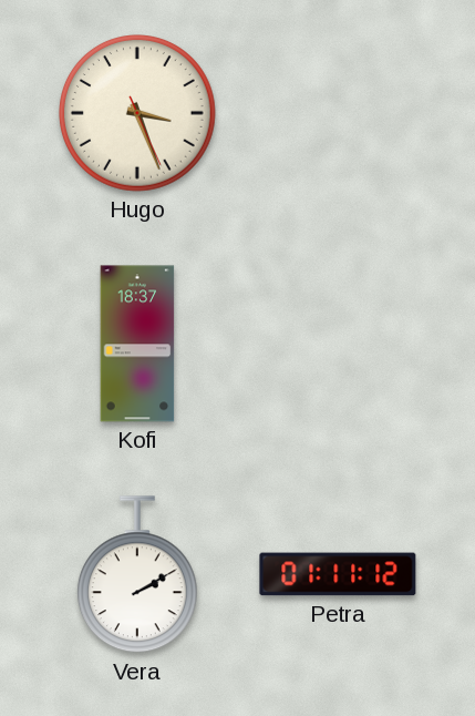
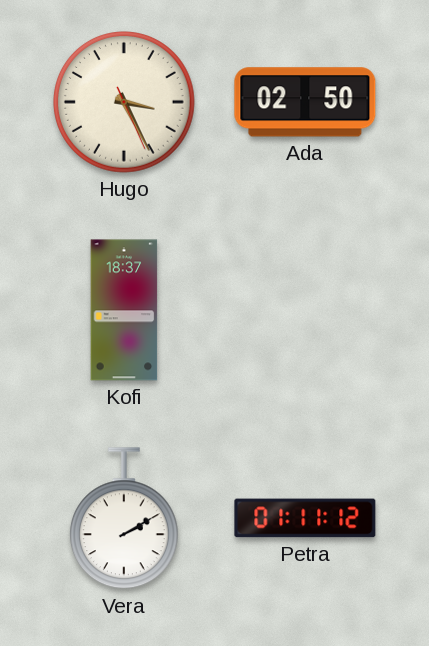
Hugo: 3:26 -> 3:25 (125, 103)
Ada: none -> 02:50 (305, 102)
